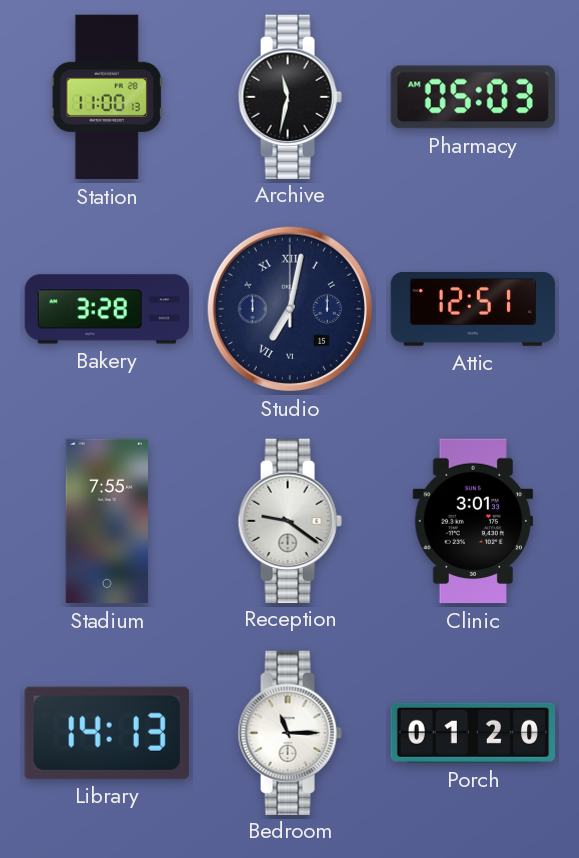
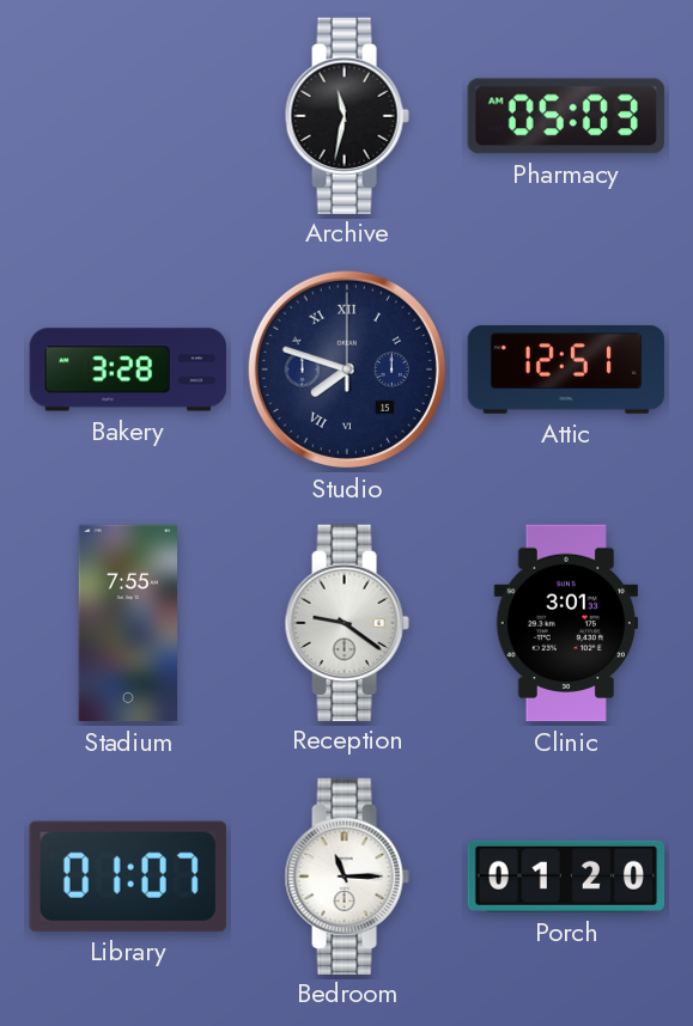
Station: 11:00 -> none (107, 97)
Studio: 7:02 -> 7:48 (347, 370)
Library: 14:13 -> 01:07 (128, 877)
